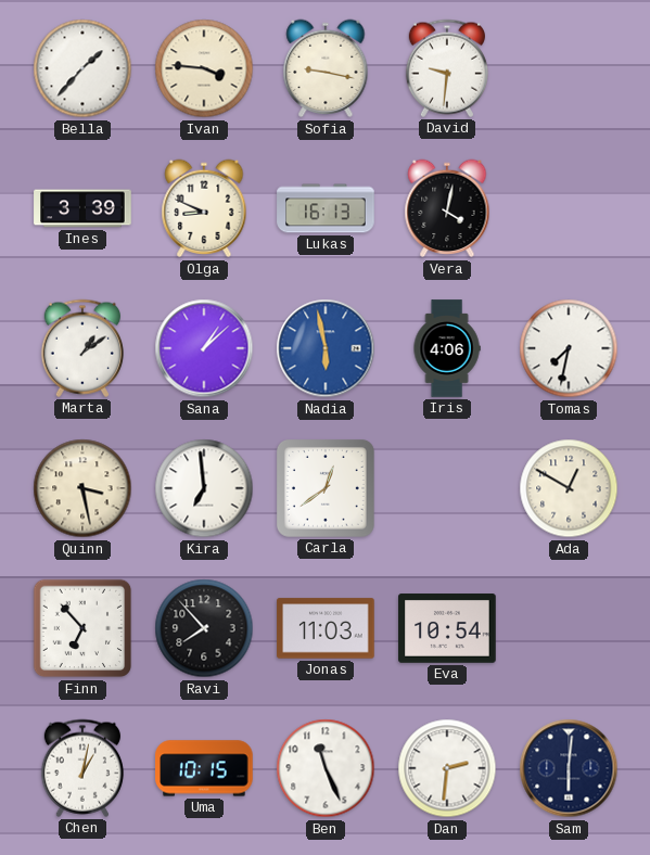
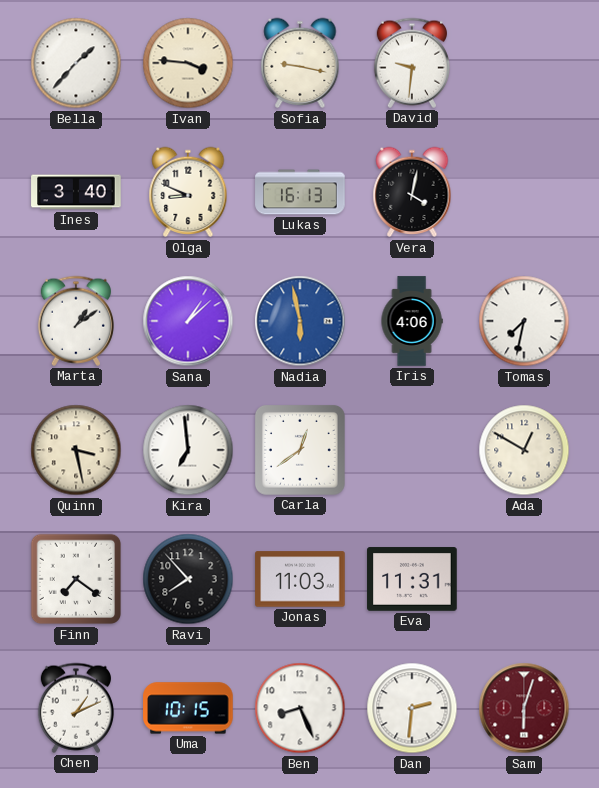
Ines: 3:39 -> 3:40 (76, 192)
Finn: 6:53 -> 7:21 (76, 579)
Eva: 10:54 -> 11:31 (412, 579)
Chen: 1:02 -> 1:11 (76, 708)
Ben: 11:26 -> 8:26 (300, 708)
Sam: 6:01 -> 6:03 (524, 708)
Sam dial: navy -> burgundy (524, 708)
